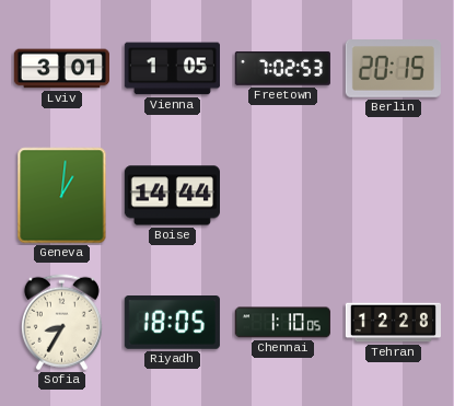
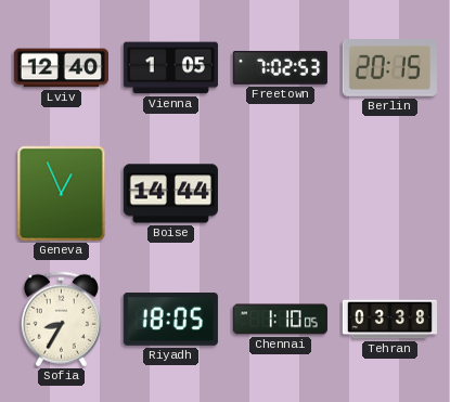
Lviv: 3:01 -> 12:40 (61, 68)
Geneva: 1:01 -> 12:56 (62, 194)
Tehran: 12:28 -> 03:38 (389, 320)
